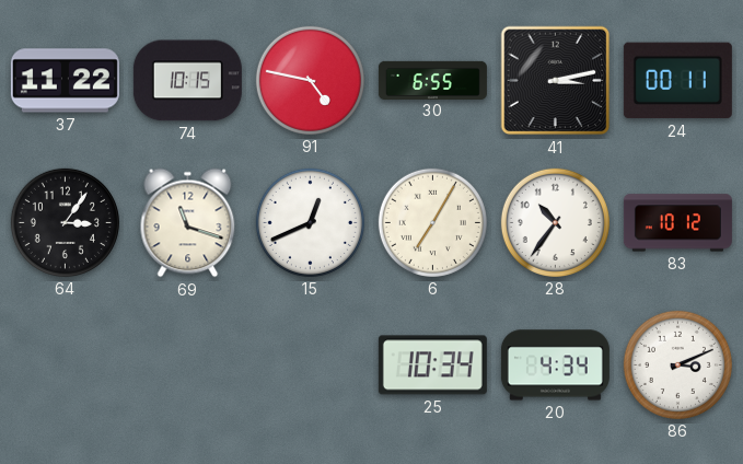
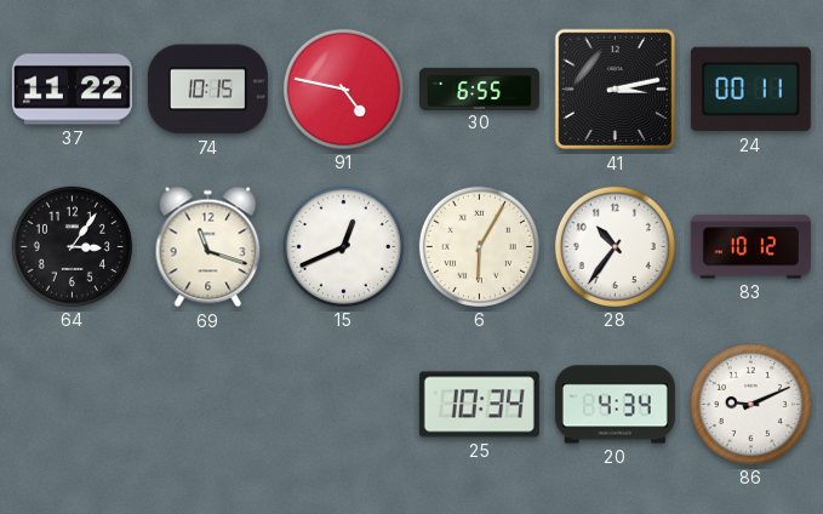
6: 7:05 -> 6:05 (479, 246)
86: 3:11 -> 9:11 (750, 404)
